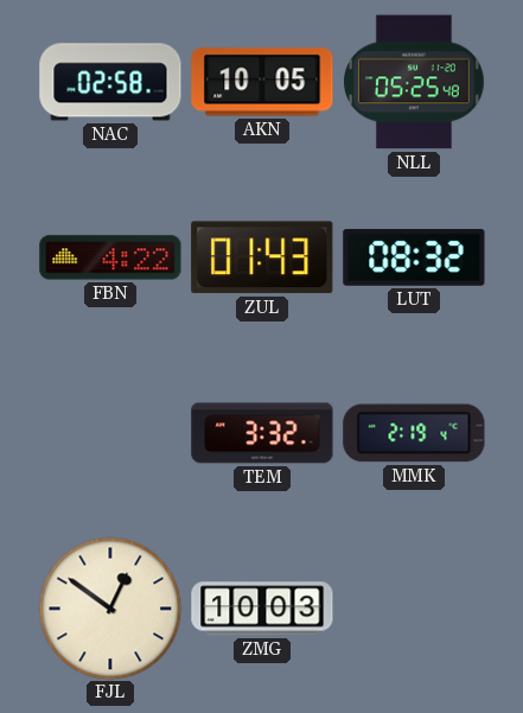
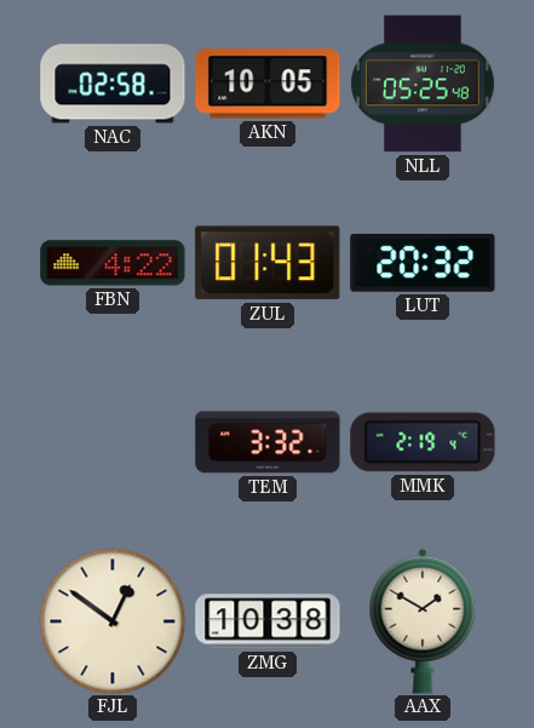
LUT: 08:32 -> 20:32 (423, 264)
ZMG: 10:03 -> 10:38 (268, 621)
AAX: none -> 1:50 (423, 621)
